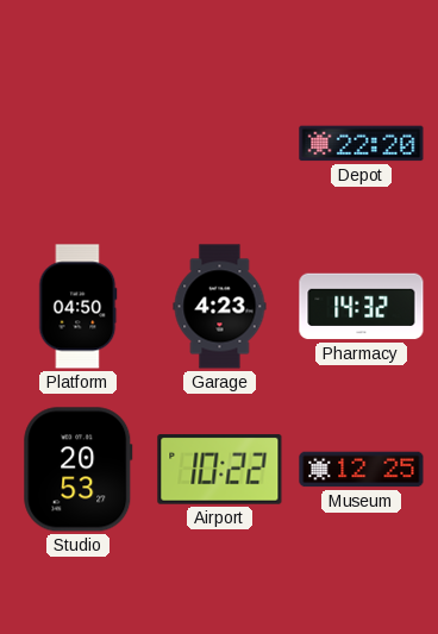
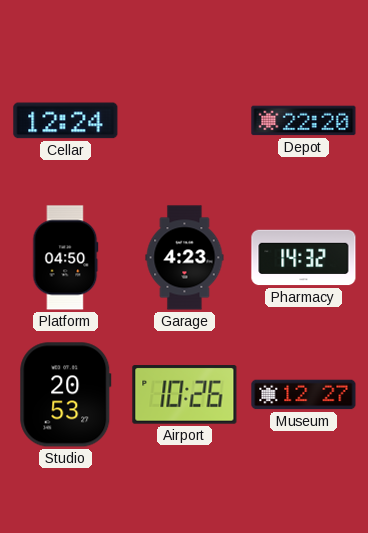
Cellar: none -> 12:24 (66, 121)
Airport: 10:22 -> 10:26 (185, 395)
Museum: 12:25 -> 12:27 (304, 395)
